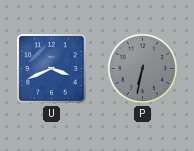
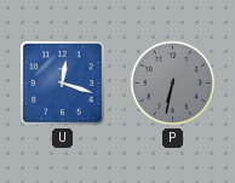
U: 3:41 -> 12:18 (63, 84)
